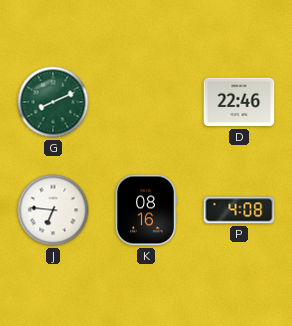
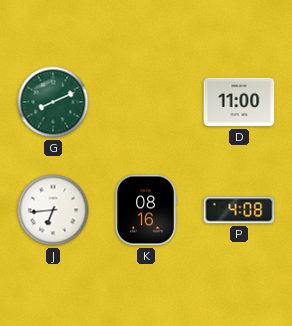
D: 22:46 -> 11:00 (239, 102)
J: 6:46 -> 6:44 (53, 210)
